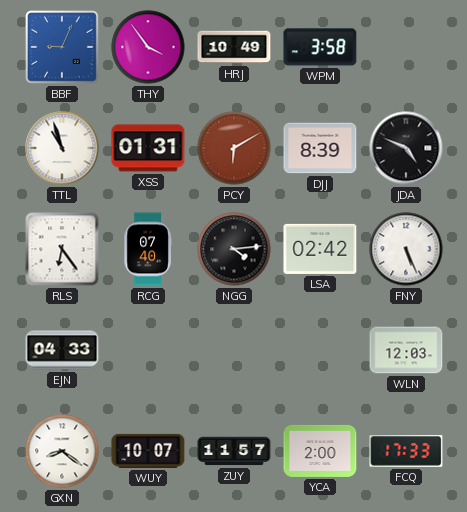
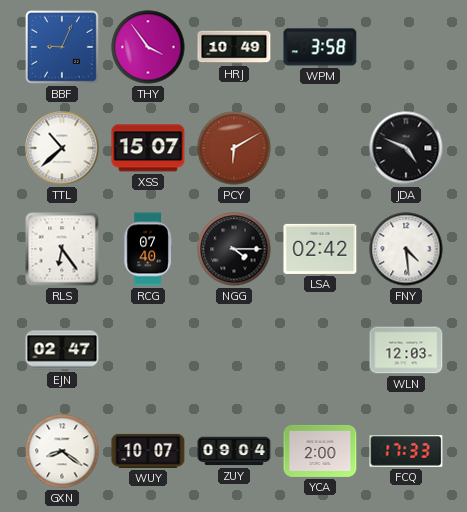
TTL: 10:57 -> 10:38 (62, 148)
XSS: 01:31 -> 15:07 (148, 148)
DJJ: 8:39 -> none (320, 148)
NGG: 4:14 -> 4:15 (234, 249)
FNY: 5:26 -> 4:29 (406, 249)
EJN: 04:33 -> 02:47 (62, 350)
ZUY: 11:57 -> 09:04 (234, 451)
